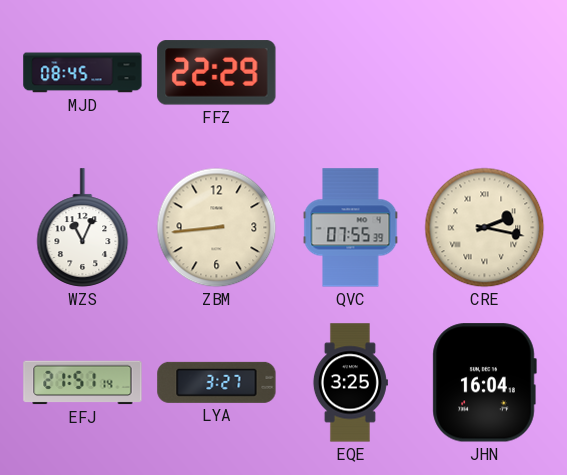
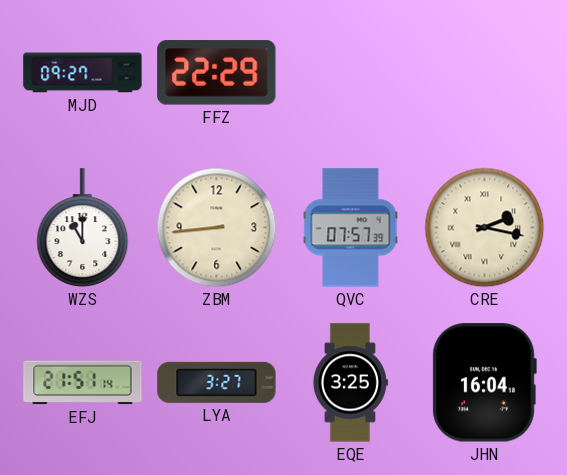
MJD: 08:45 -> 09:27 (83, 73)
WZS: 11:04 -> 11:00 (83, 228)
QVC: 07:55 -> 07:57 (351, 228)
